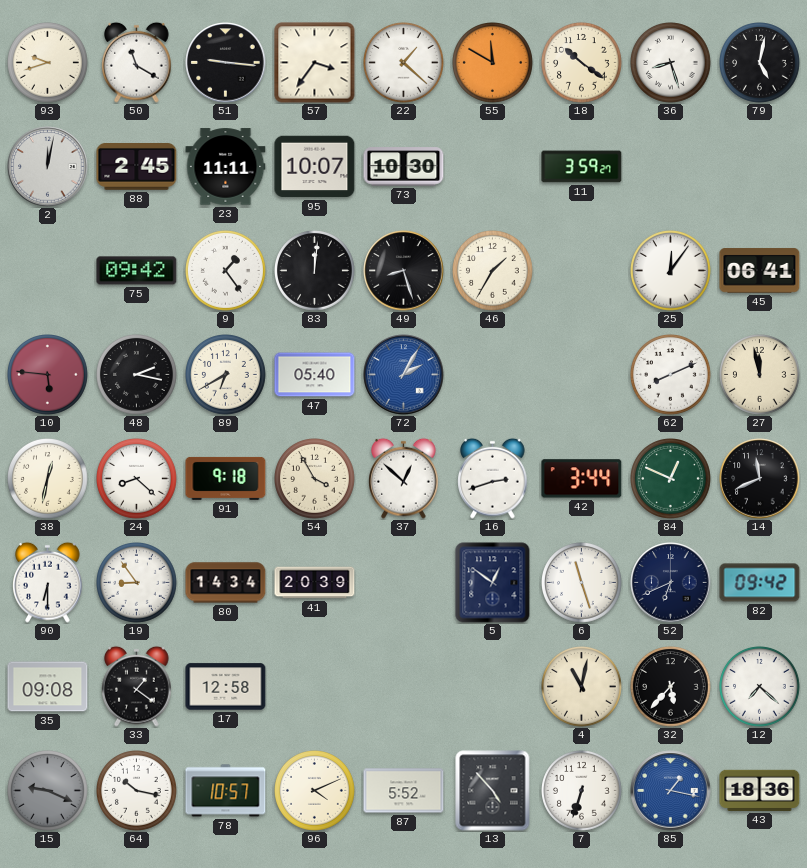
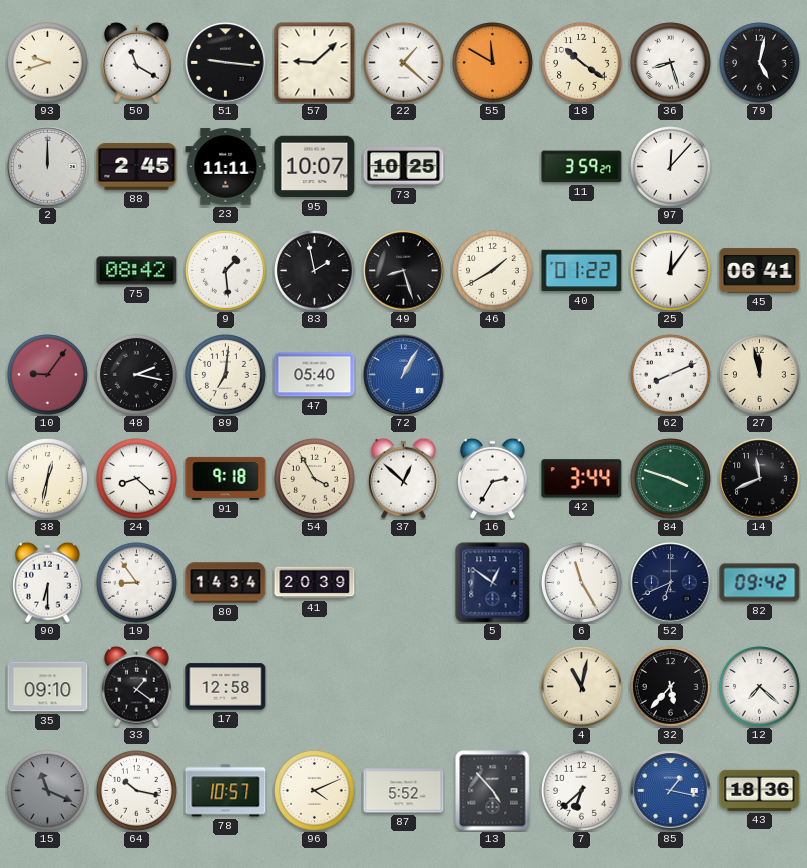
57: 3:36 -> 9:08 (315, 63)
2: 12:02 -> 12:00 (48, 167)
73: 10:30 -> 10:25 (404, 167)
97: none -> 12:07 (671, 167)
75: 09:42 -> 08:42 (137, 271)
9: 1:24 -> 1:29 (226, 271)
83: 12:01 -> 1:58 (315, 271)
46: 1:35 -> 1:40 (493, 271)
40: none -> 01:22 (582, 271)
10: 5:46 -> 9:06 (48, 375)
89: 6:40 -> 7:01 (226, 375)
72: 2:05 -> 1:05 (404, 375)
16: 2:42 -> 2:35 (493, 478)
84: 12:49 -> 3:48 (671, 479)
6: 11:27 -> 11:25 (582, 583)
35: 09:08 -> 09:10 (48, 687)
15: 9:19 -> 11:19 (48, 791)
7: 6:33 -> 6:38 (582, 791)
